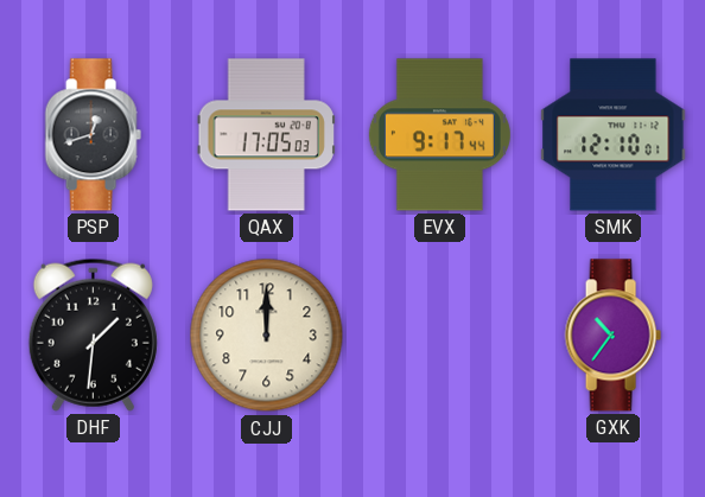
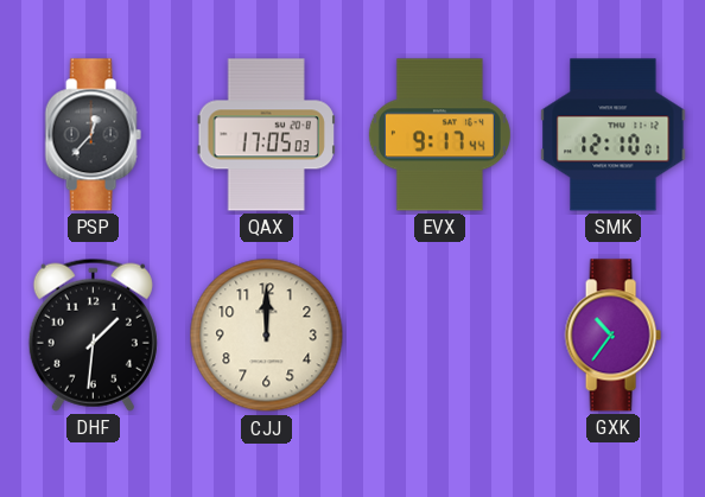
PSP: 12:42 -> 12:37 (93, 135)
